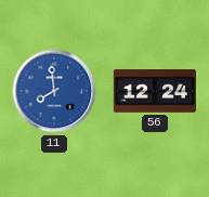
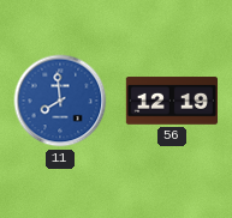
56: 12:24 -> 12:19 (171, 101)
